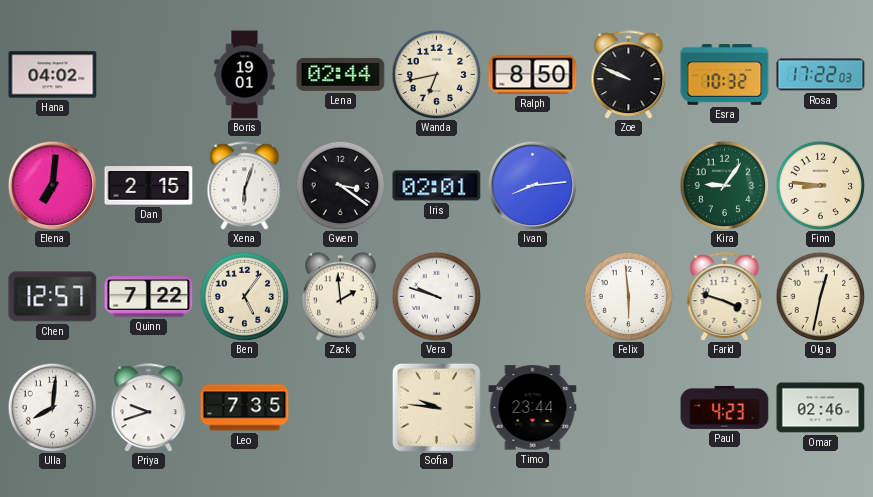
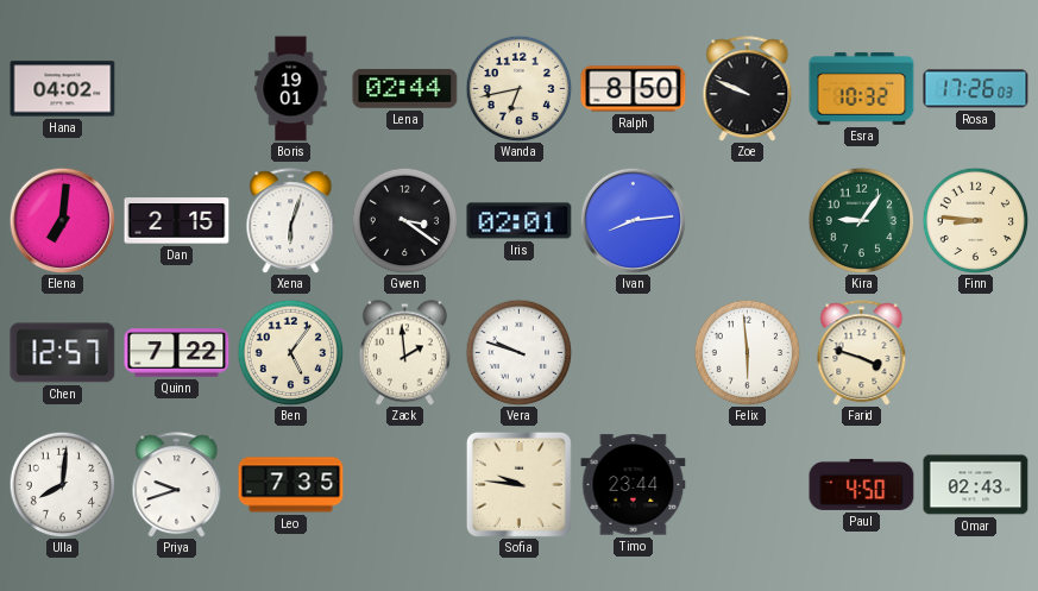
Rosa: 17:22 -> 17:26 (976, 89)
Olga: 12:32 -> none (820, 296)
Paul: 4:23 -> 4:50 (862, 484)
Omar: 02:46 -> 02:43 (976, 485)
